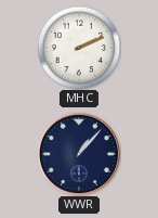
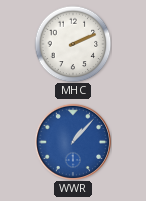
WWR dial: navy -> blue (72, 141)
